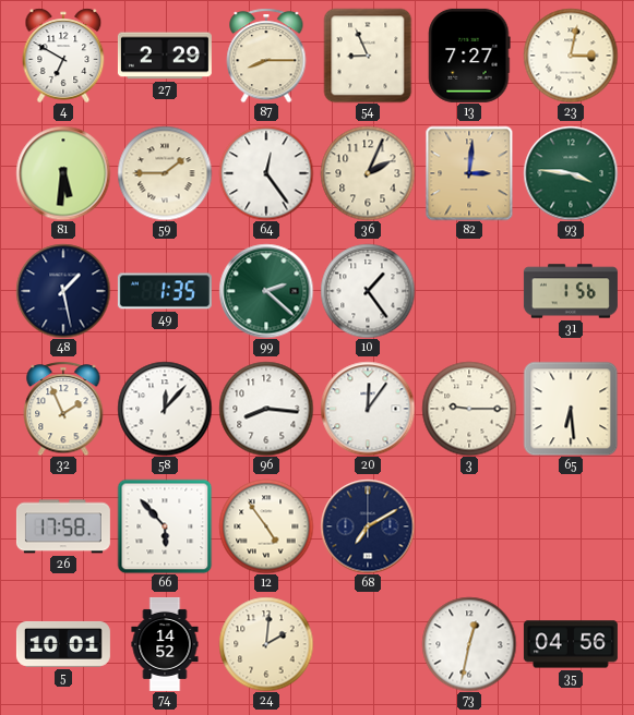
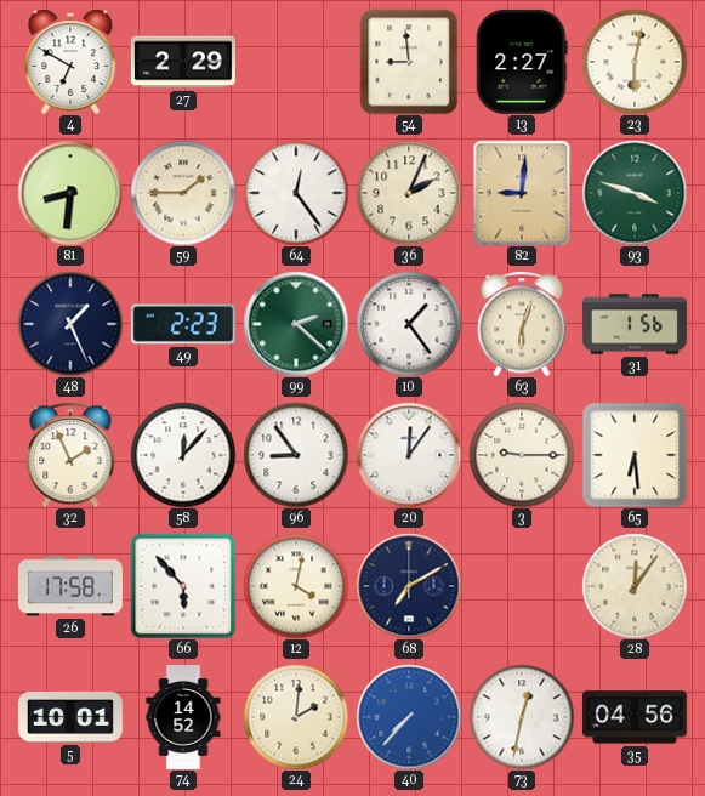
87: 8:15 -> none (266, 56)
54: 8:56 -> 8:59 (409, 62)
13: 7:27 -> 2:27 (522, 62)
23: 3:02 -> 6:02 (635, 62)
81: 5:31 -> 8:31 (70, 193)
82: 3:01 -> 9:01 (522, 193)
93: 3:46 -> 3:48 (635, 193)
48: 1:28 -> 1:26 (70, 324)
49: 1:35 -> 2:23 (183, 324)
63: none -> 6:03 (522, 324)
96: 8:16 -> 8:54 (296, 455)
12: 4:54 -> 4:02 (296, 586)
28: none -> 12:06 (635, 586)
40: none -> 7:37 (409, 717)
